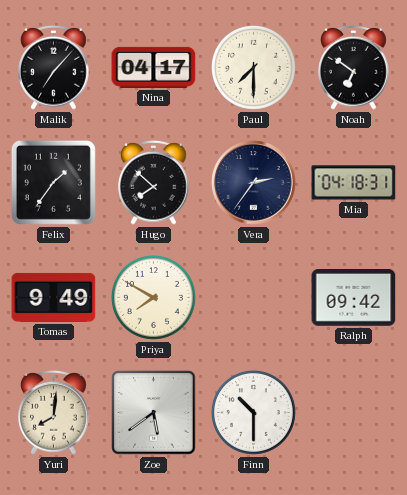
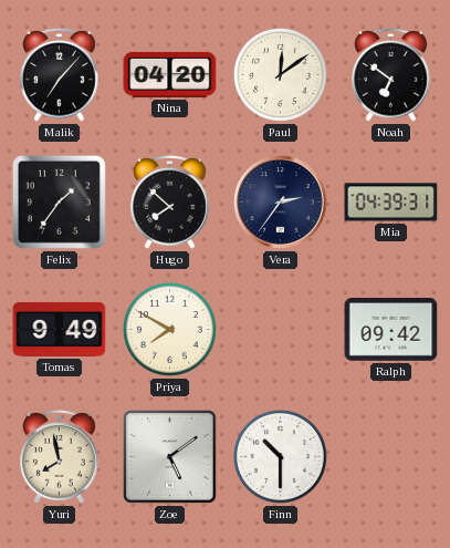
Nina: 04:17 -> 04:20 (170, 74)
Paul: 7:30 -> 12:09 (280, 74)
Mia: 04:18 -> 04:39 (391, 203)
Yuri: 8:01 -> 7:58 (60, 456)
Zoe: 5:39 -> 5:09 (170, 457)
